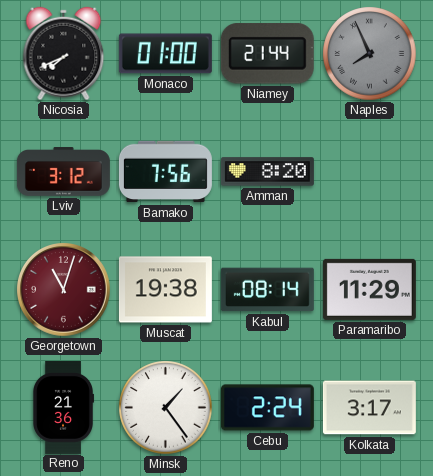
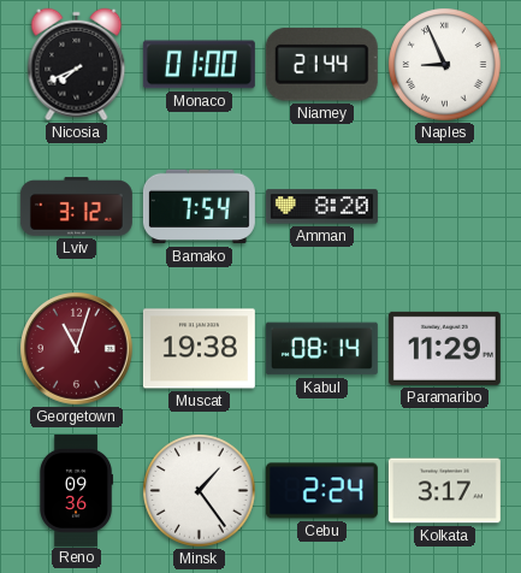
Naples: 7:56 -> 8:56 (445, 65)
Naples dial: grey -> white (445, 65)
Bamako: 7:56 -> 7:54 (199, 207)
Reno: 21:36 -> 09:36 (76, 490)
